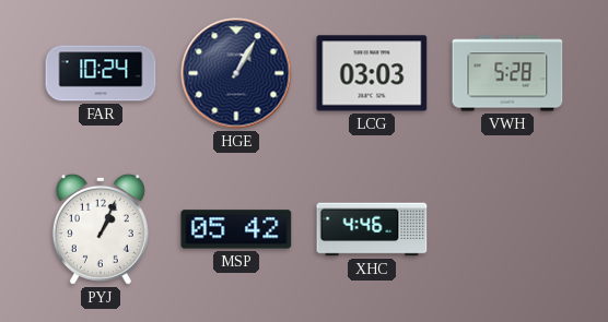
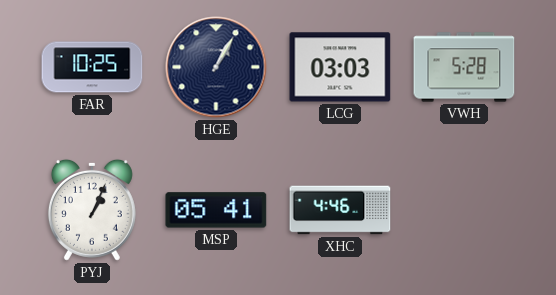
FAR: 10:24 -> 10:25 (92, 67)
MSP: 05:42 -> 05:41 (216, 210)
